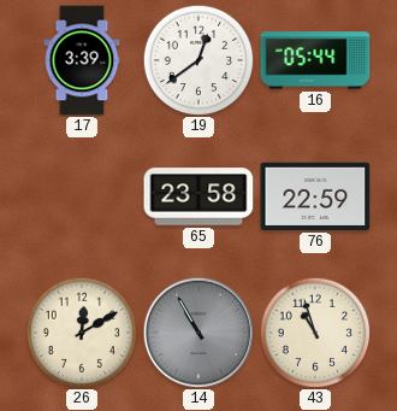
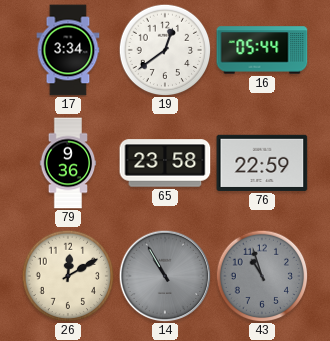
17: 3:39 -> 3:34 (68, 50)
79: none -> 9:36 (68, 163)
43 dial: cream -> grey (262, 276)
